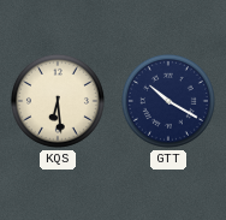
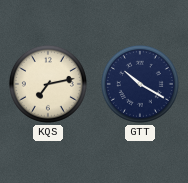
KQS: 6:29 -> 7:13 (48, 84)
